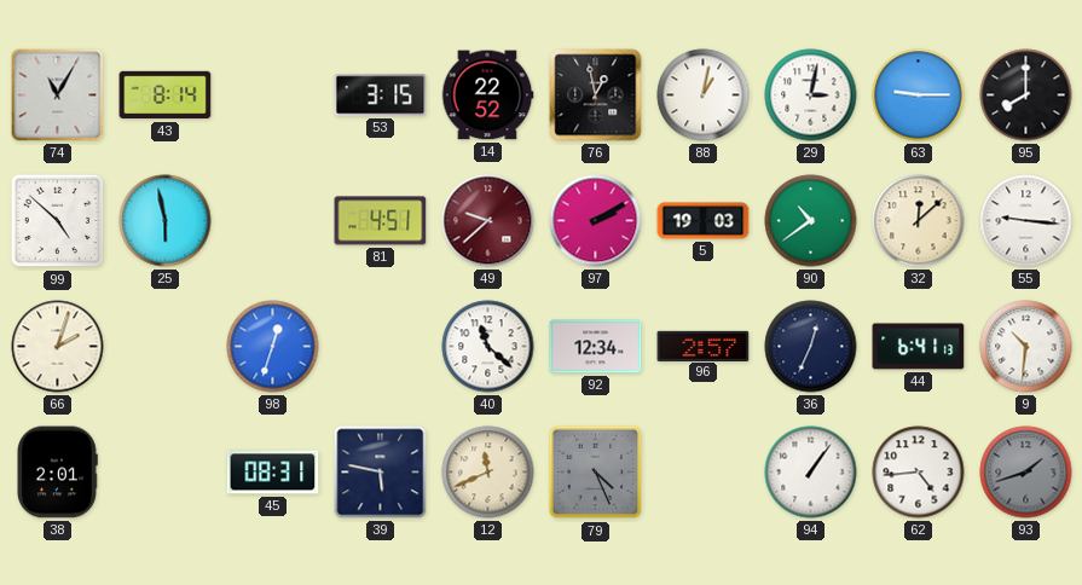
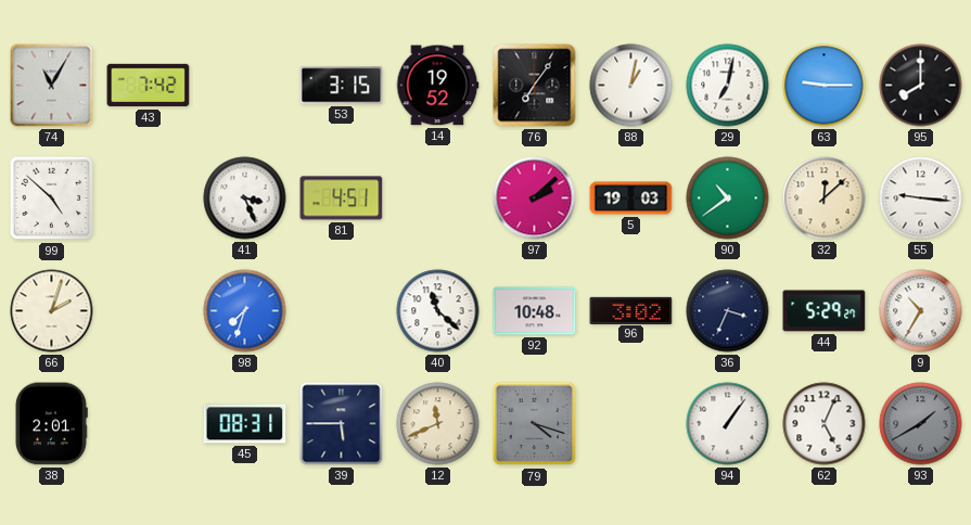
43: 8:14 -> 7:42 (149, 86)
14: 22:52 -> 19:52 (437, 86)
76: 12:58 -> 7:06 (535, 86)
29: 3:02 -> 7:02 (728, 86)
25: 5:58 -> none (166, 221)
41: none -> 3:26 (245, 199)
49: 9:38 -> none (488, 221)
97: 2:10 -> 2:08 (535, 199)
98: 12:33 -> 7:33 (245, 311)
92: 12:34 -> 10:48 (535, 311)
96: 2:57 -> 3:02 (631, 310)
36: 12:34 -> 3:34 (728, 311)
44: 6:41 -> 5:29 (825, 311)
9: 10:31 -> 10:35 (921, 311)
39: 5:47 -> 5:45 (342, 424)
79: 4:26 -> 4:18 (535, 424)
62: 4:44 -> 5:04 (825, 424)
93: 1:42 -> 1:40 (921, 424)
